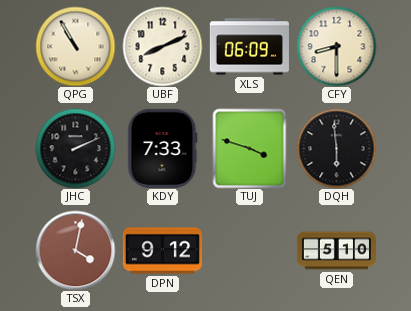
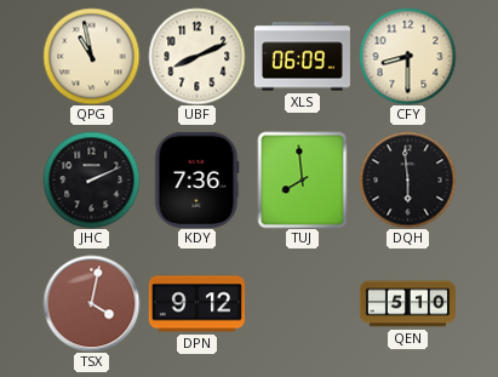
QPG: 10:55 -> 10:58 (91, 56)
KDY: 7:33 -> 7:36 (196, 179)
TUJ: 3:48 -> 7:59 (303, 179)
